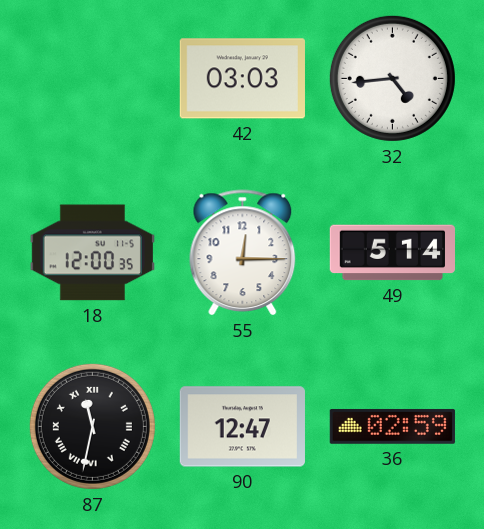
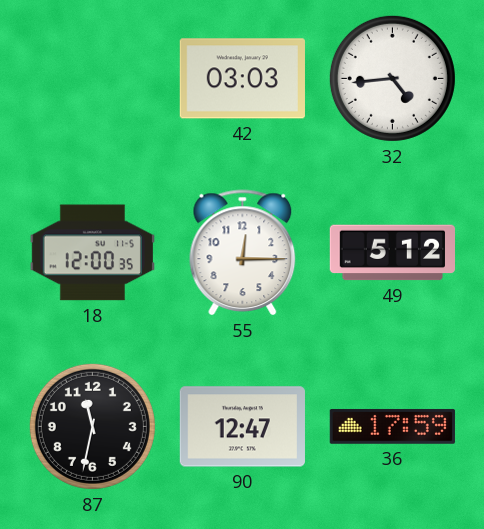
49: 5:14 -> 5:12 (392, 253)
87 numerals: Roman -> Arabic (92, 426)
36: 02:59 -> 17:59 (392, 426)
